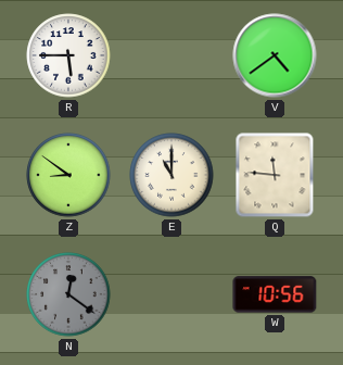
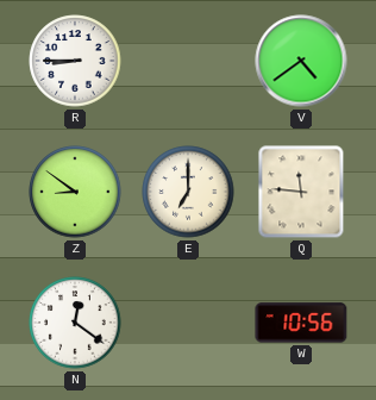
R: 5:45 -> 8:45 (75, 61)
E: 11:00 -> 7:00 (188, 192)
N dial: grey -> white (75, 323)
